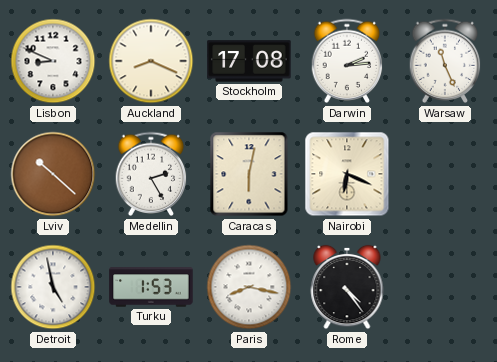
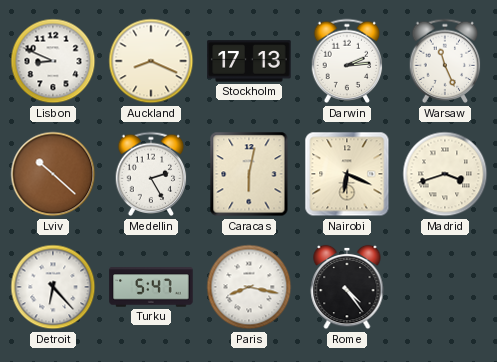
Stockholm: 17:08 -> 17:13 (249, 61)
Madrid: none -> 3:42 (445, 174)
Detroit: 4:58 -> 6:23 (53, 287)
Turku: 1:53 -> 5:47 (151, 287)
